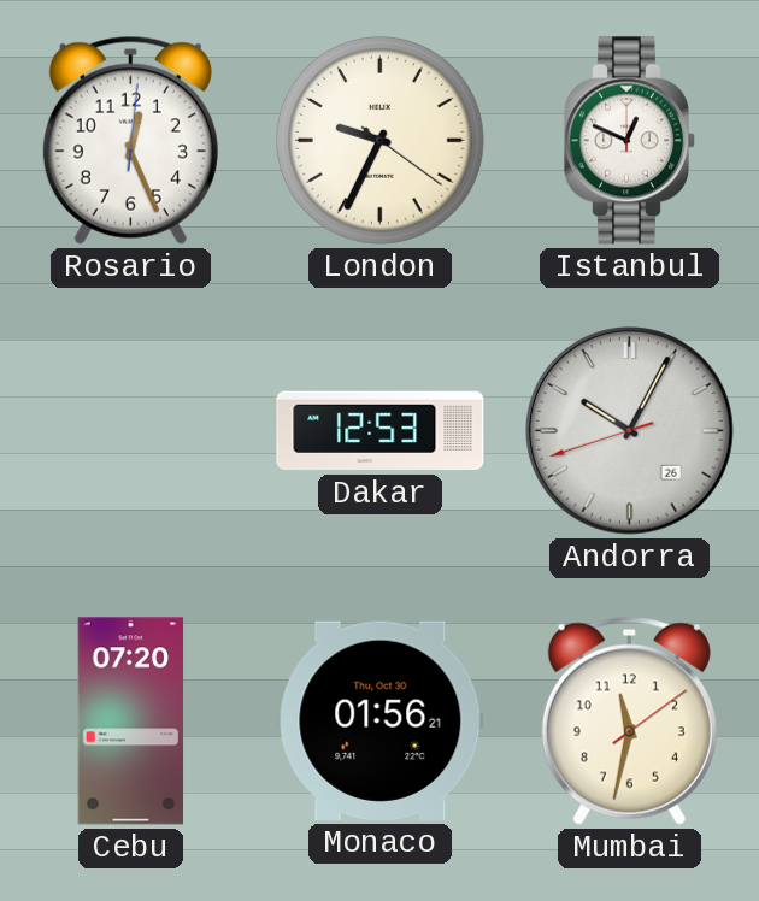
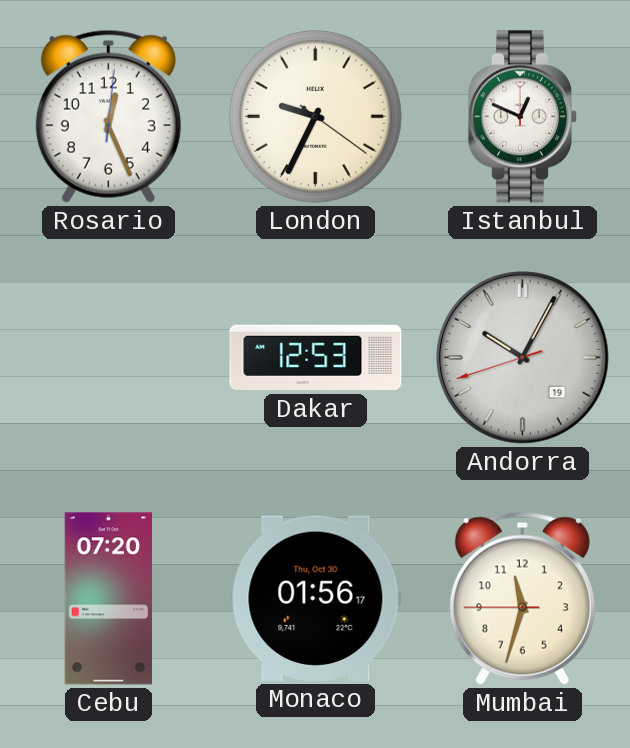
Andorra date: 26 -> 19 (523, 358)
Monaco: 01:56:21 -> 01:56:17 (316, 598)
Mumbai: 11:32:09 -> 11:32:45 (522, 598)
